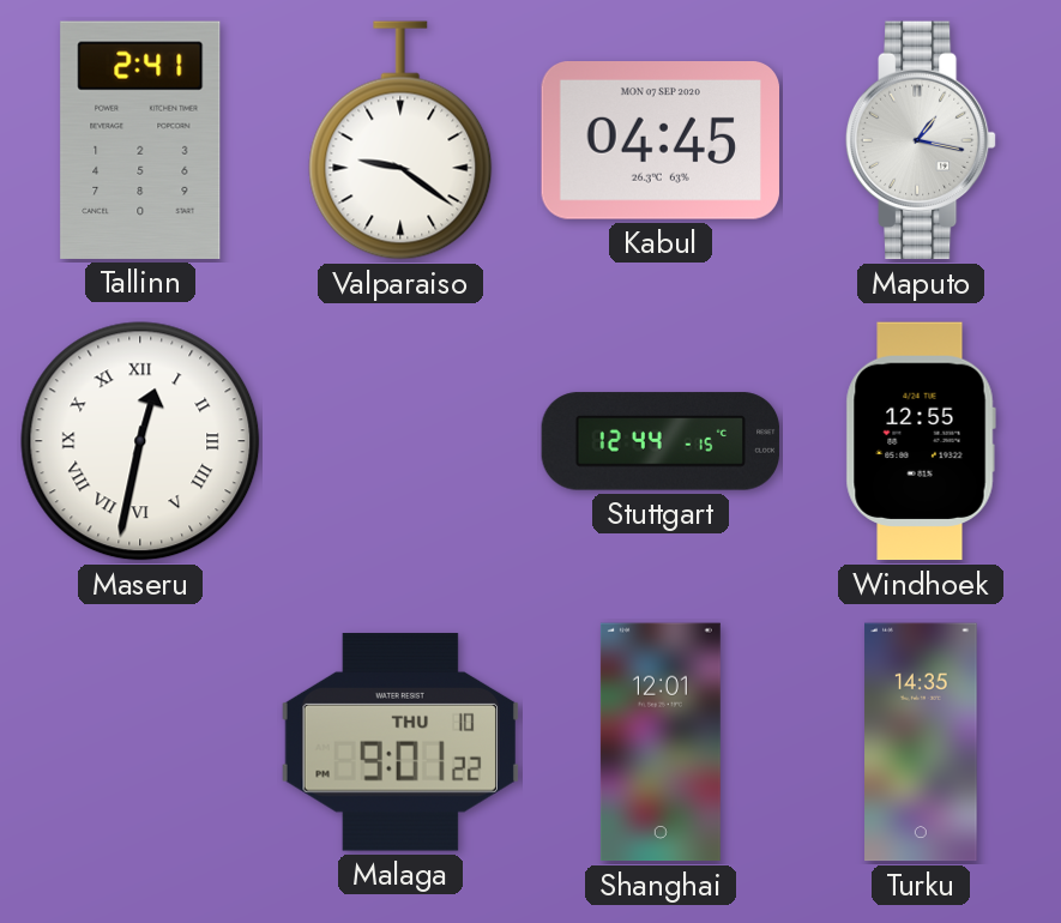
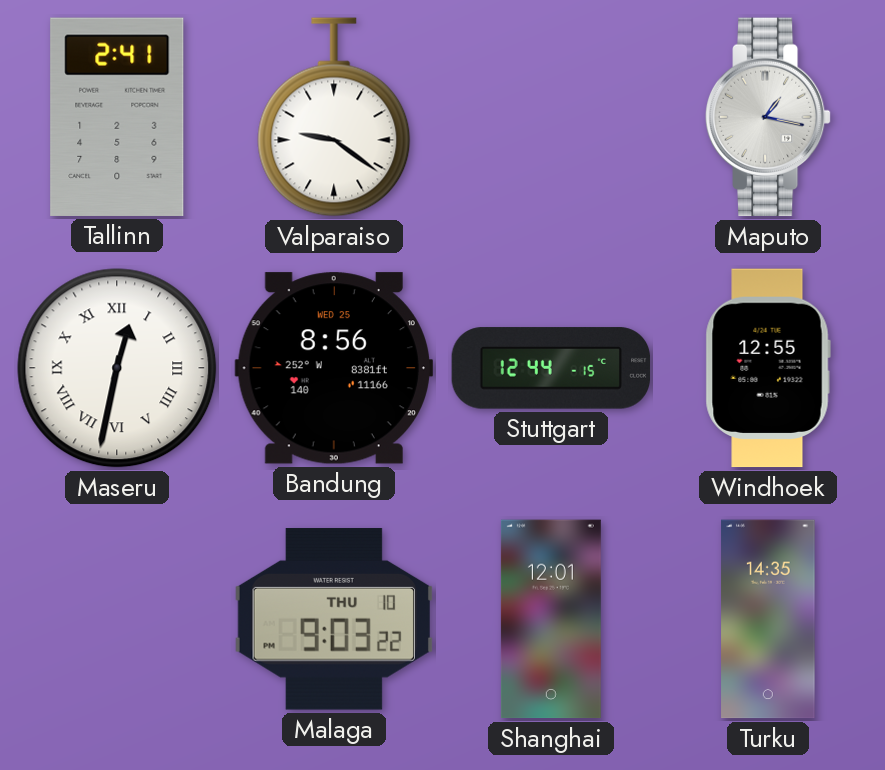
Kabul: 04:45 -> none (659, 141)
Bandung: none -> 8:56 (333, 368)
Malaga: 9:01 -> 9:03 (333, 619)
